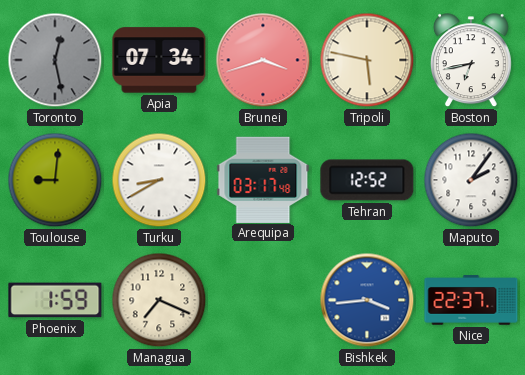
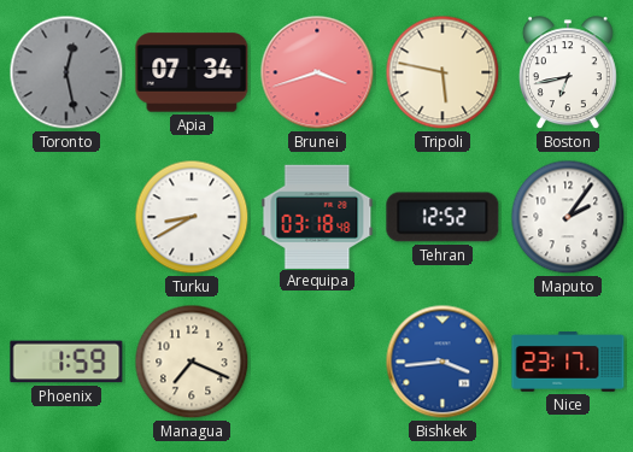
Toulouse: 9:01 -> none (55, 180)
Arequipa: 03:17 -> 03:18 (317, 216)
Nice: 22:37 -> 23:17 (568, 362)
